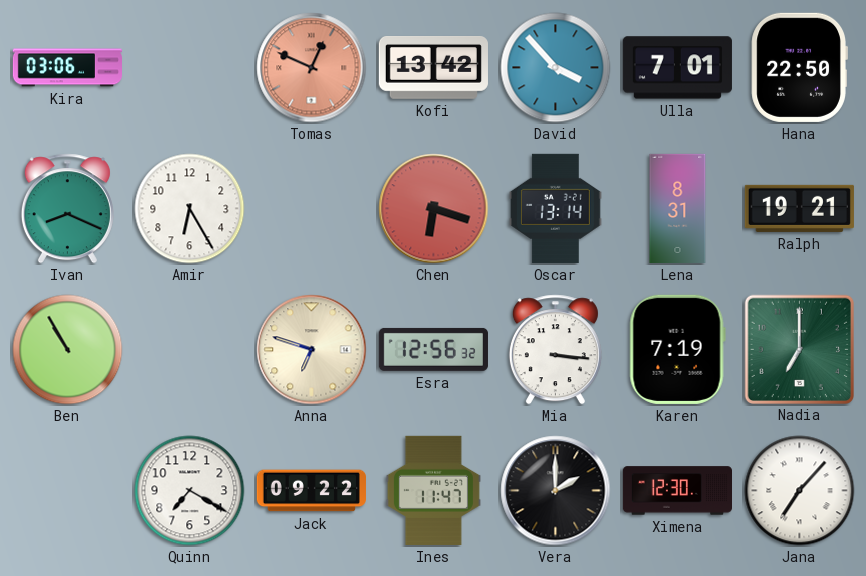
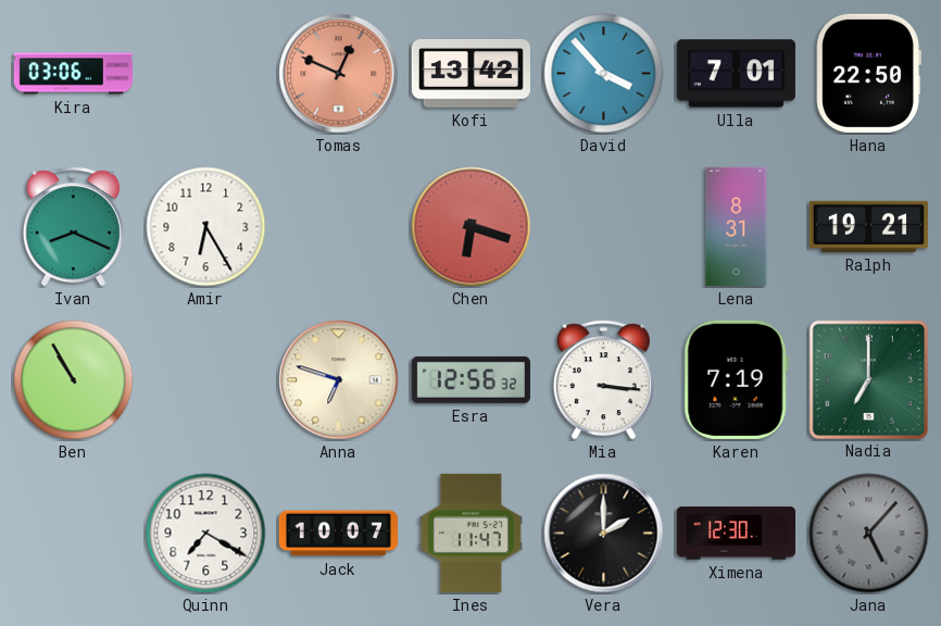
Oscar: 13:14 -> none (555, 208)
Jack: 09:22 -> 10:07 (338, 534)
Jana: 7:07 -> 5:07 (869, 534)
Jana dial: white -> grey (869, 534)
